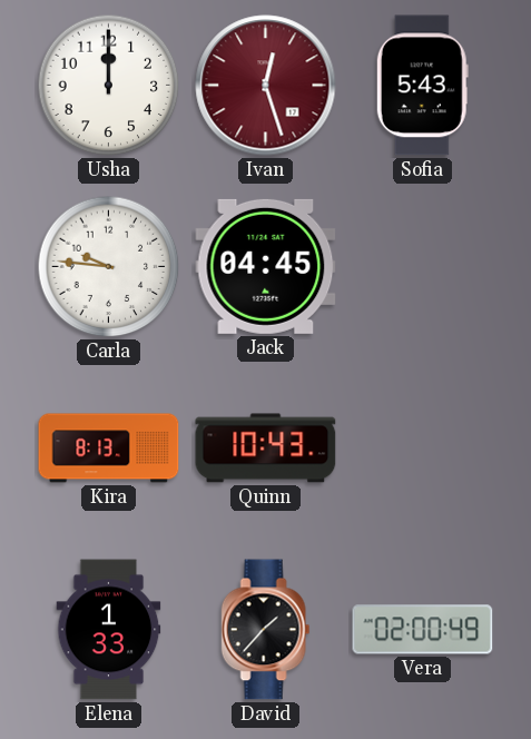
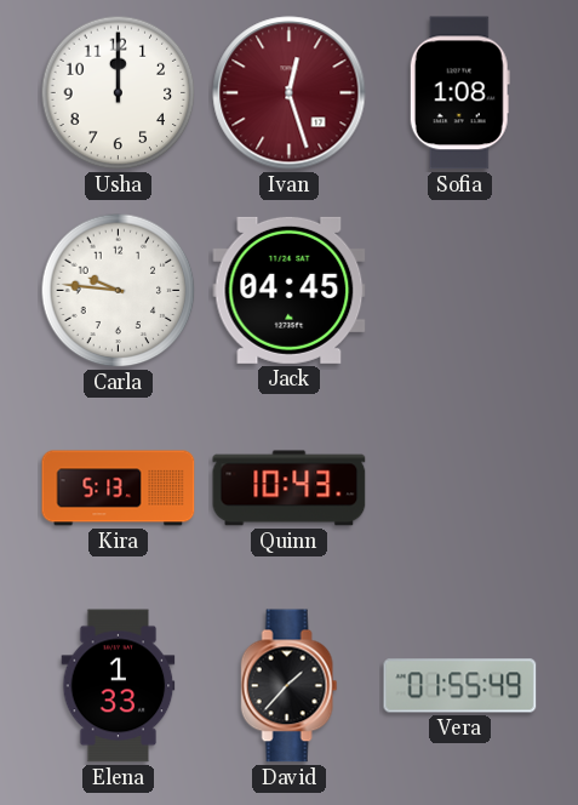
Sofia: 5:43 -> 1:08 (459, 93)
Kira: 8:13 -> 5:13 (119, 489)
Vera: 02:00 -> 01:55 (460, 686)
